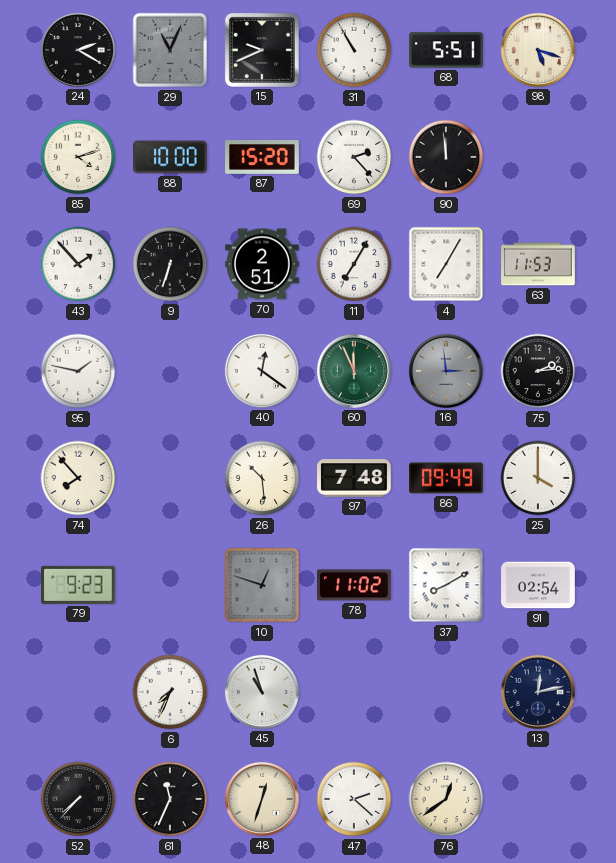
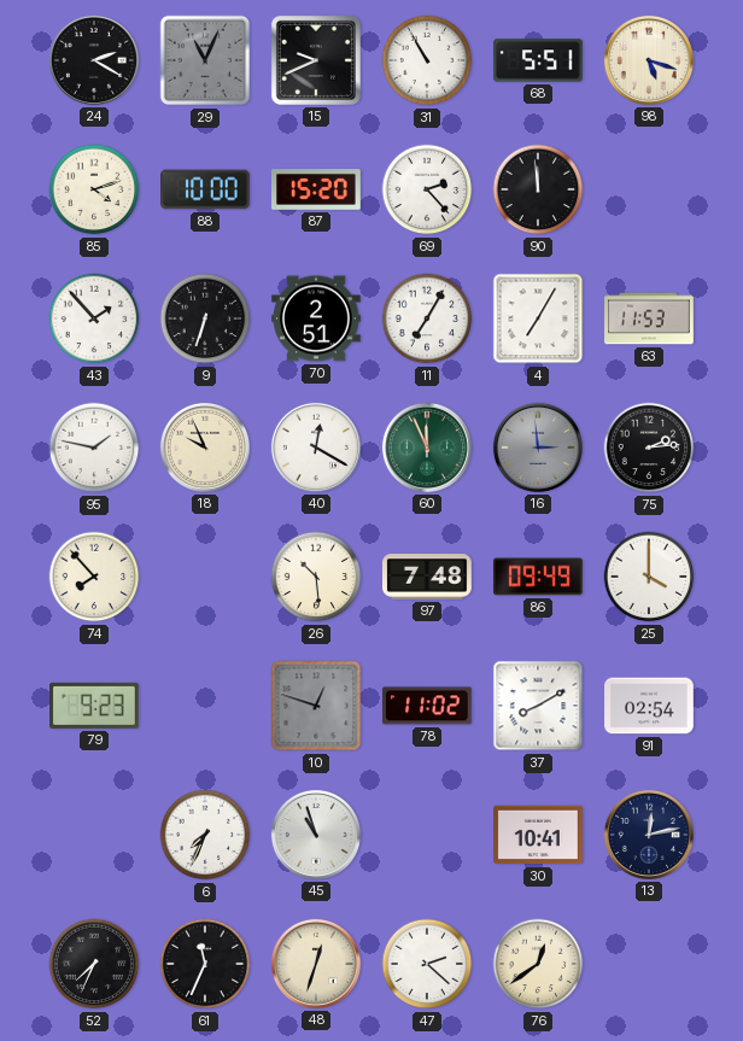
18: none -> 9:56 (205, 448)
40: 12:21 -> 12:20 (316, 448)
30: none -> 10:41 (538, 835)
52: 7:37 -> 7:34 (94, 964)
